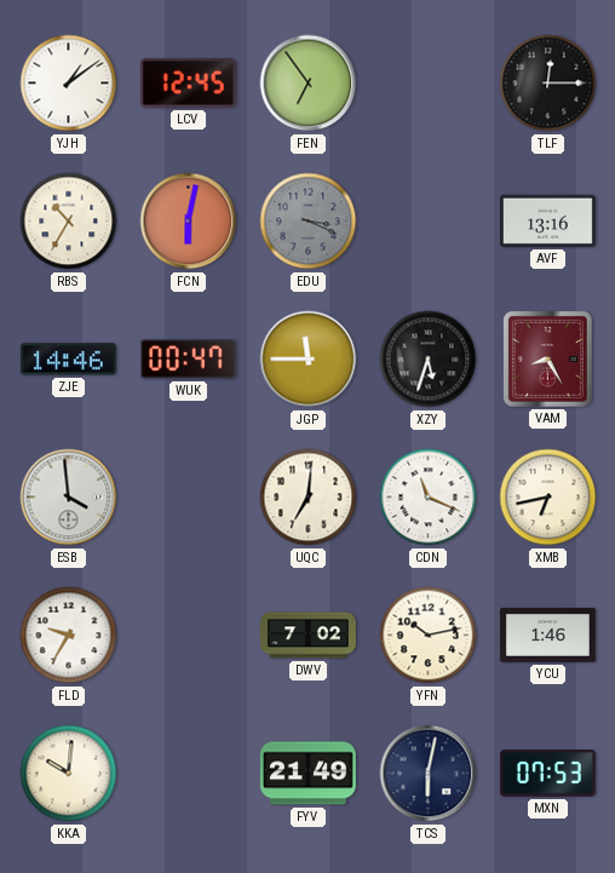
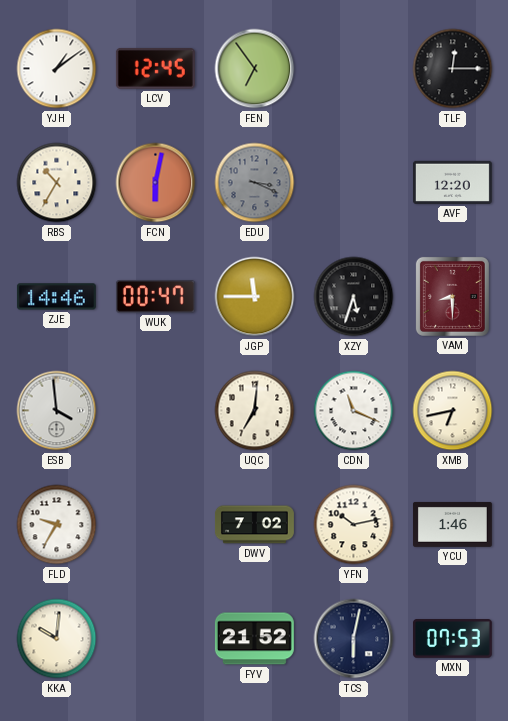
AVF: 13:16 -> 12:20 (452, 182)
VAM: 8:25 -> 8:30 (452, 296)
FYV: 21:49 -> 21:52 (254, 639)
